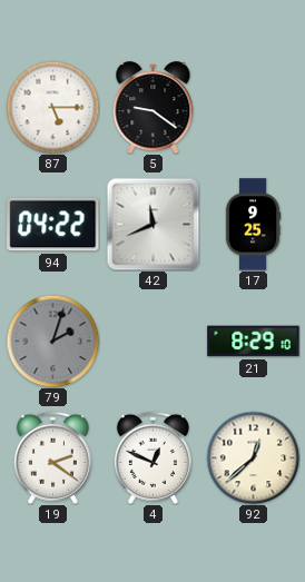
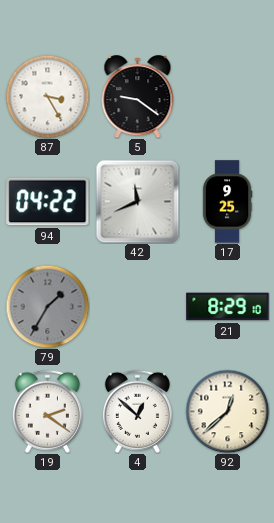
87: 5:15 -> 3:25 (47, 96)
79: 2:03 -> 1:35 (47, 306)
4: 12:49 -> 12:52 (137, 411)
